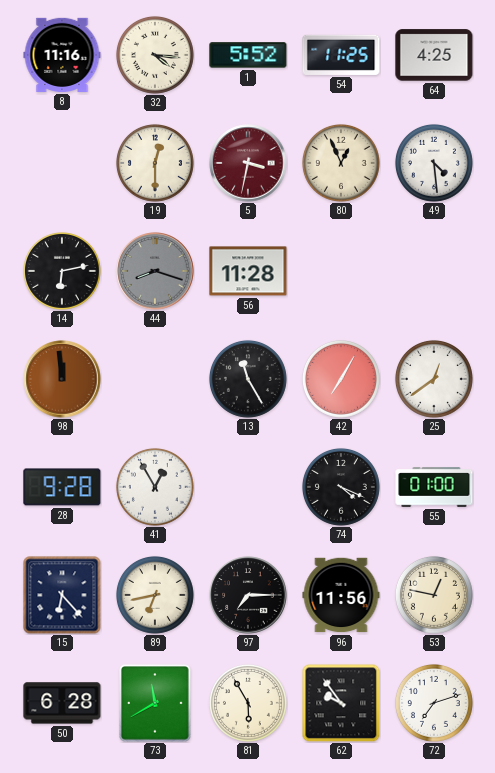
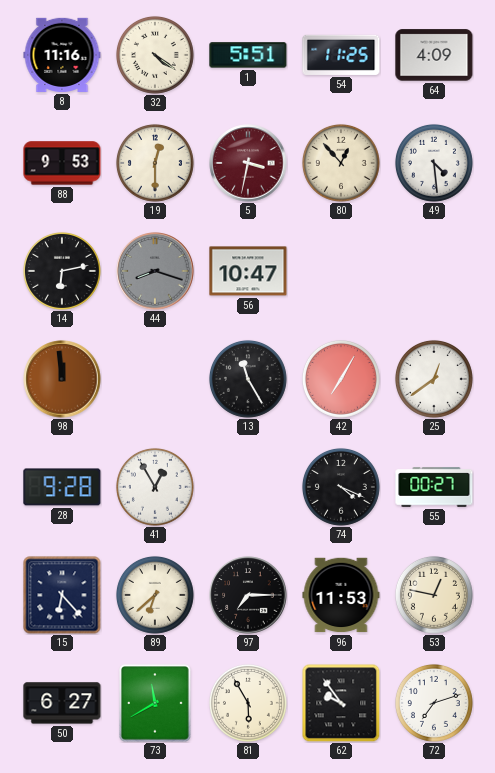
32: 4:16 -> 4:21 (155, 55)
1: 5:52 -> 5:51 (248, 55)
64: 4:25 -> 4:09 (434, 55)
88: none -> 9:53 (62, 163)
80: 12:56 -> 12:53 (341, 163)
56: 11:28 -> 10:47 (248, 271)
55: 01:00 -> 00:27 (434, 487)
89: 6:43 -> 6:38 (155, 595)
96: 11:56 -> 11:53 (341, 595)
50: 6:28 -> 6:27 (62, 703)
